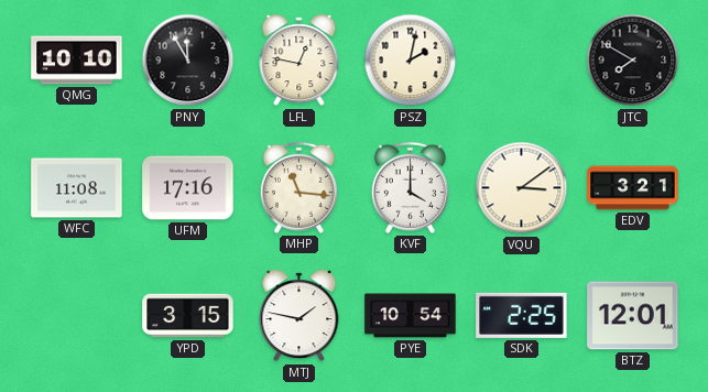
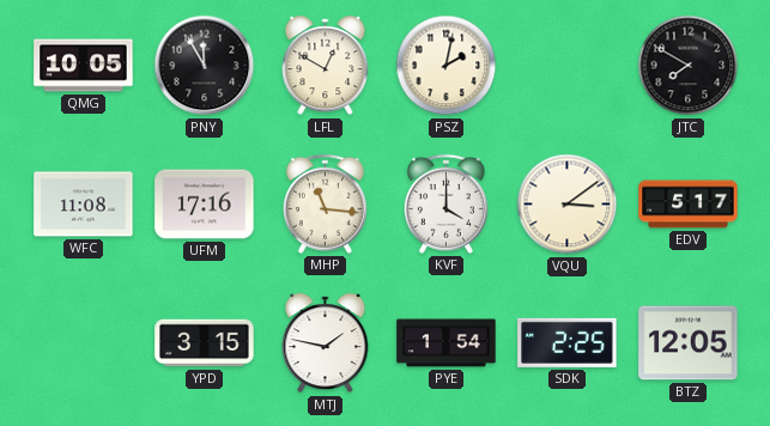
QMG: 10:10 -> 10:05 (84, 66)
LFL: 12:47 -> 12:50 (326, 66)
EDV: 3:21 -> 5:17 (689, 205)
PYE: 10:54 -> 1:54 (447, 343)
BTZ: 12:01 -> 12:05 (689, 343)
